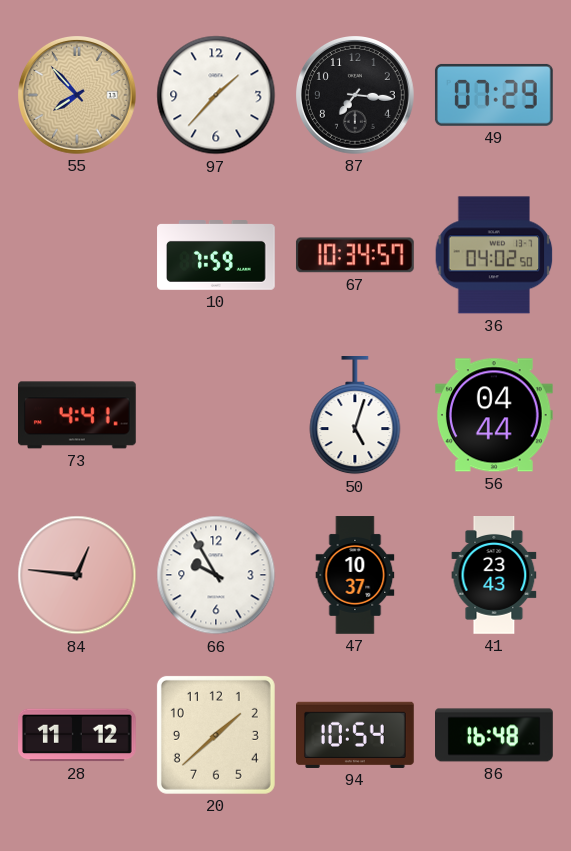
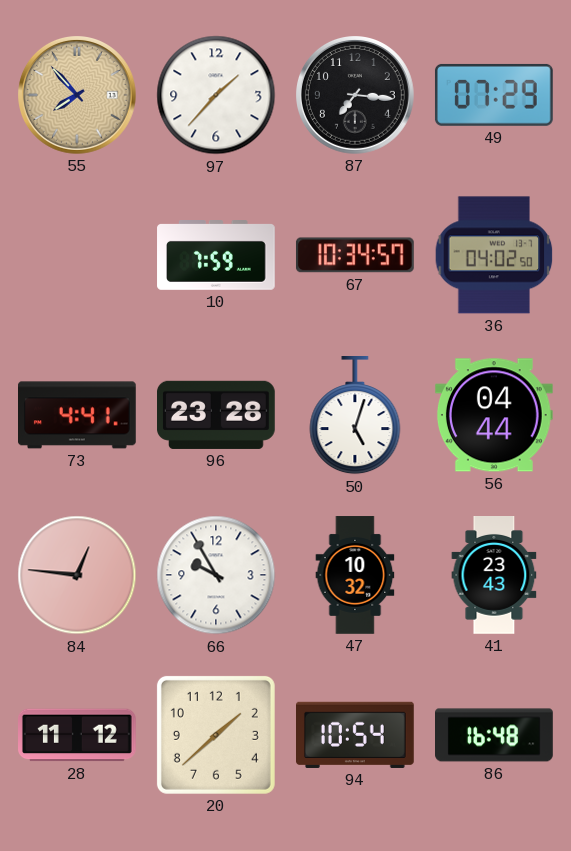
96: none -> 23:28 (217, 415)
47: 10:37 -> 10:32 (355, 575)
